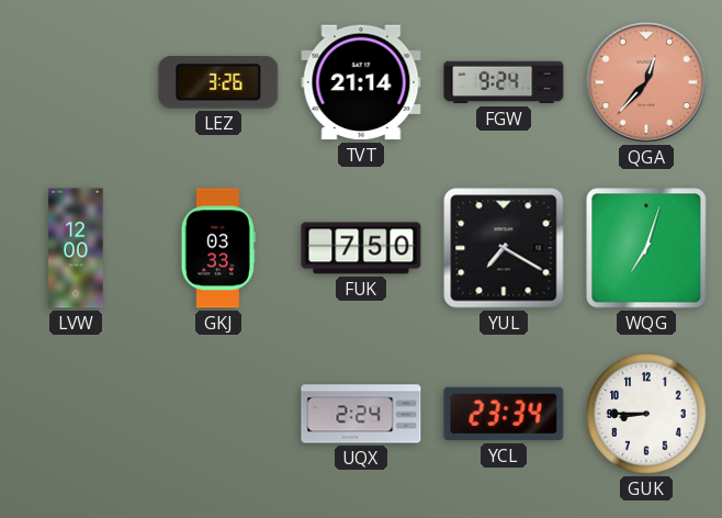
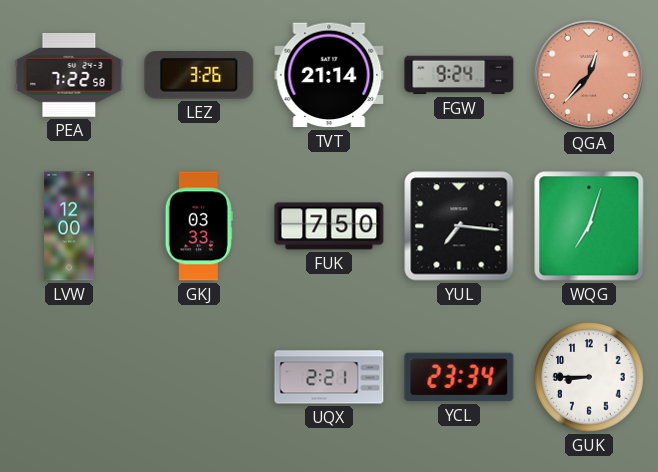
PEA: none -> 7:22 (69, 75)
YUL: 7:20 -> 7:16 (459, 226)
UQX: 2:24 -> 2:21 (329, 377)
